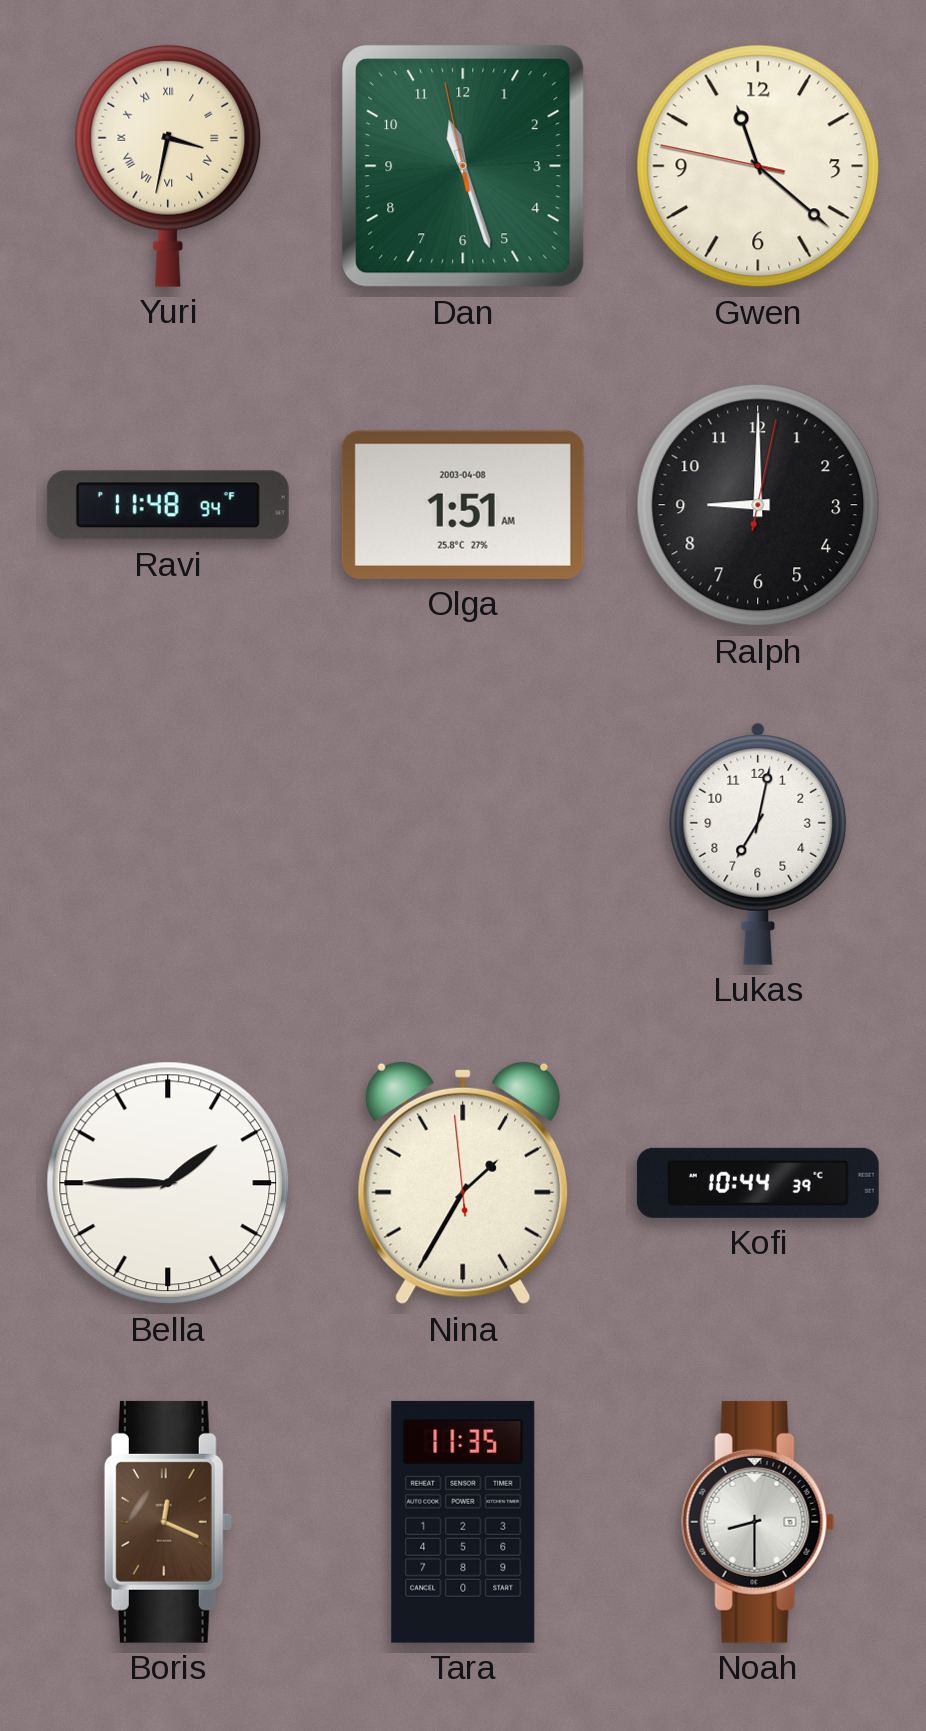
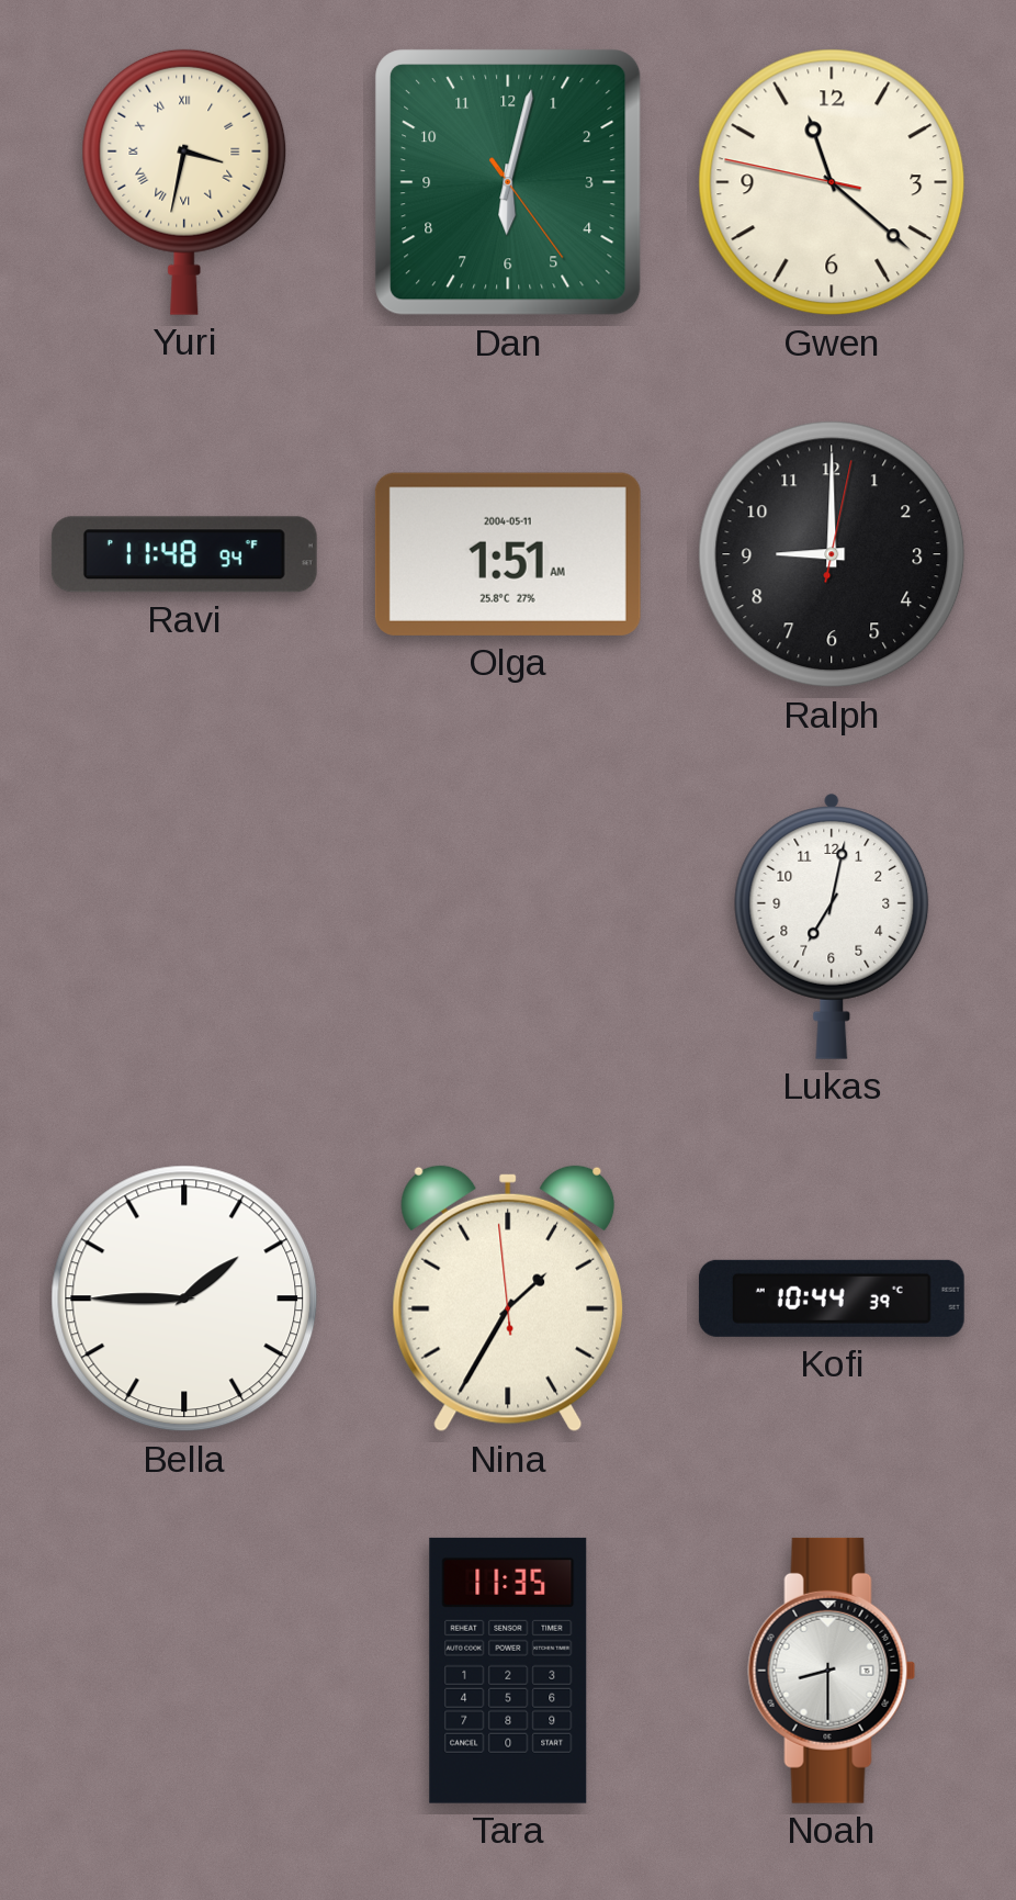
Dan: 11:26 -> 6:02 (508, 182)
Olga date: 2003-04-08 -> 2004-05-11 (508, 554)
Boris: 12:19 -> none (168, 1522)
